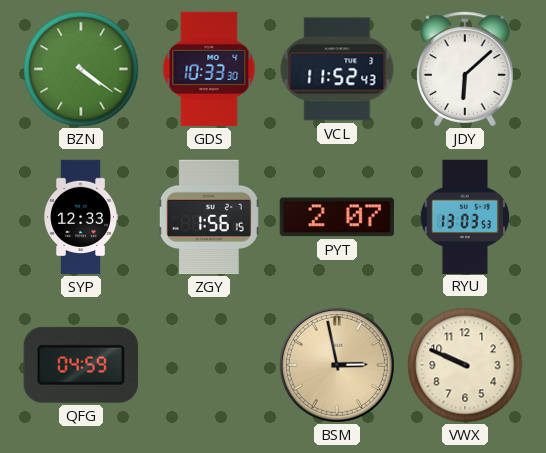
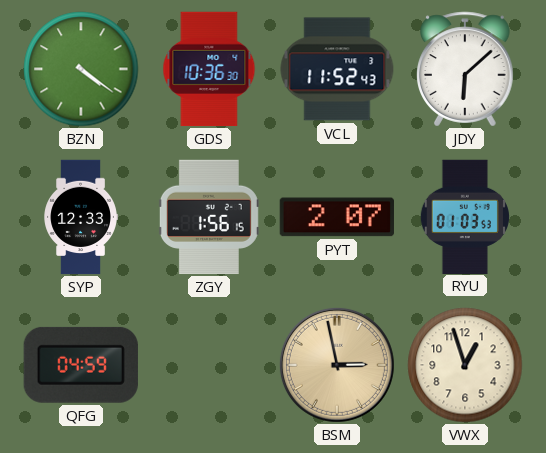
GDS: 10:33 -> 10:36 (209, 69)
RYU: 13:03 -> 01:03 (465, 216)
VWX: 9:49 -> 12:57 (465, 365)
